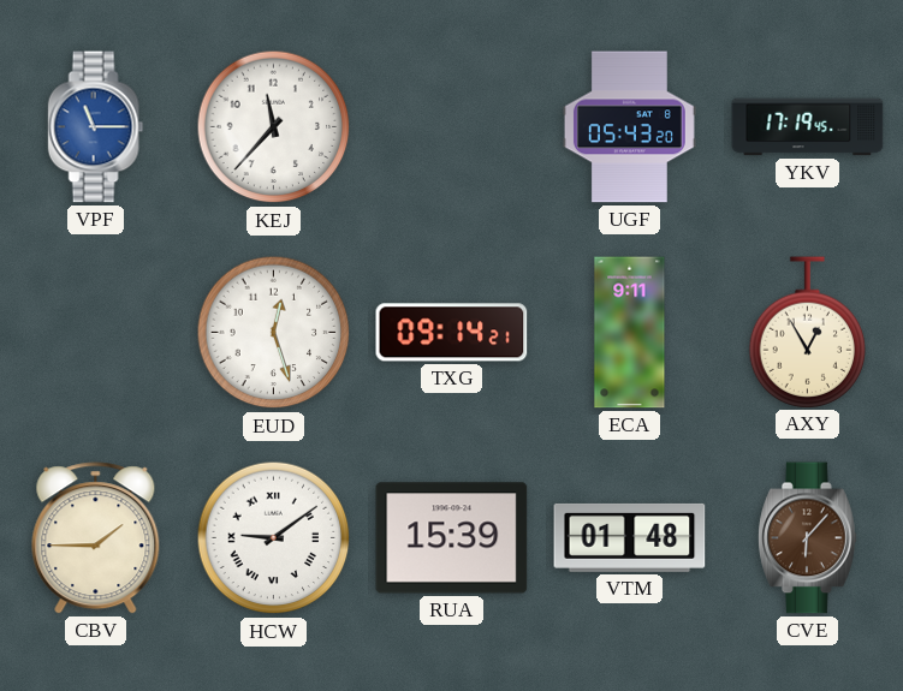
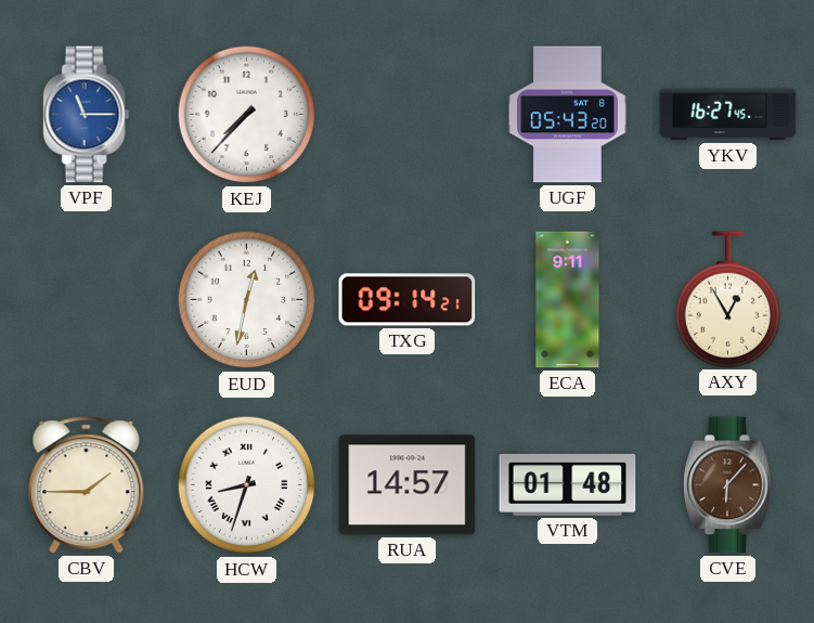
KEJ: 11:37 -> 7:37 (247, 115)
YKV: 17:19 -> 16:27 (728, 115)
EUD: 12:27 -> 12:32 (247, 300)
HCW: 9:09 -> 8:33 (247, 485)
RUA: 15:39 -> 14:57 (408, 485)
